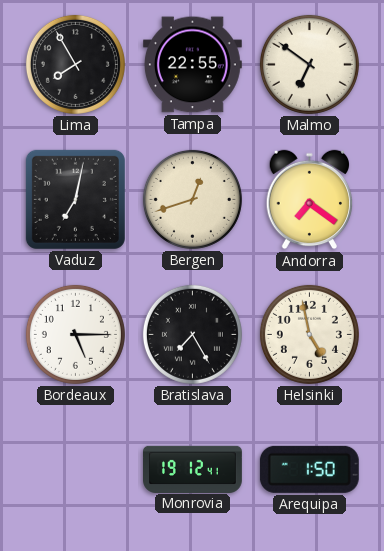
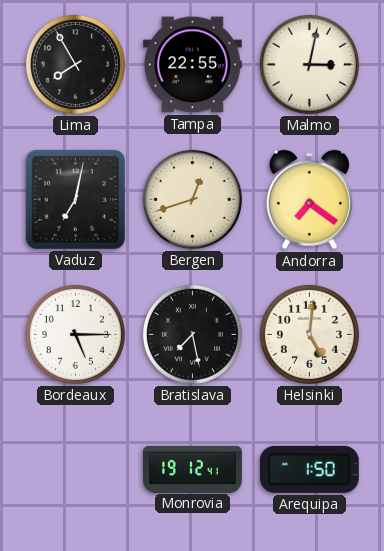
Malmo: 6:51 -> 3:02 (309, 64)
Bratislava: 7:25 -> 7:28 (192, 334)
Helsinki: 4:58 -> 5:01 (309, 334)
